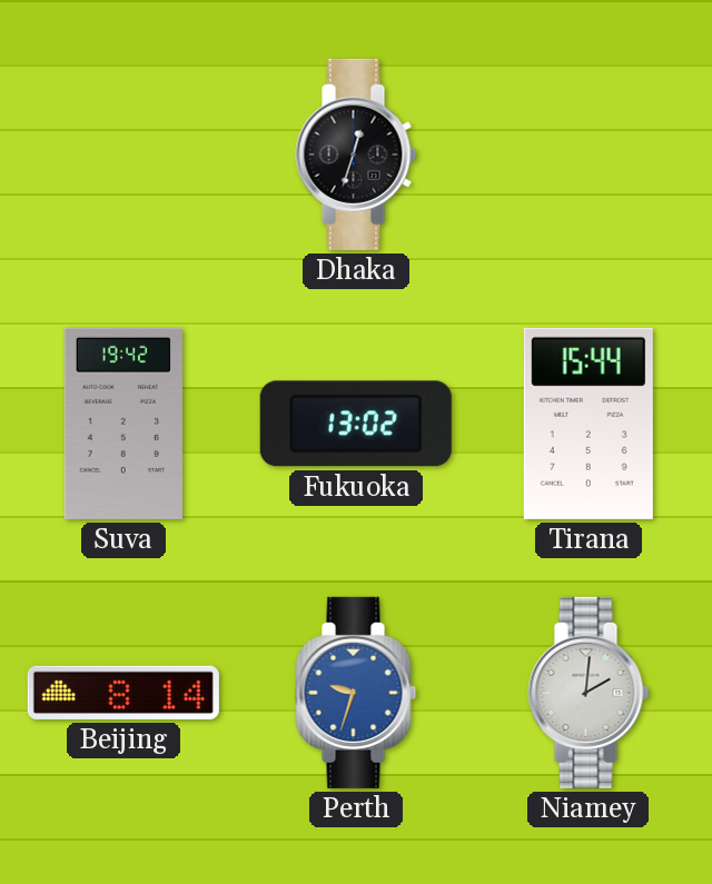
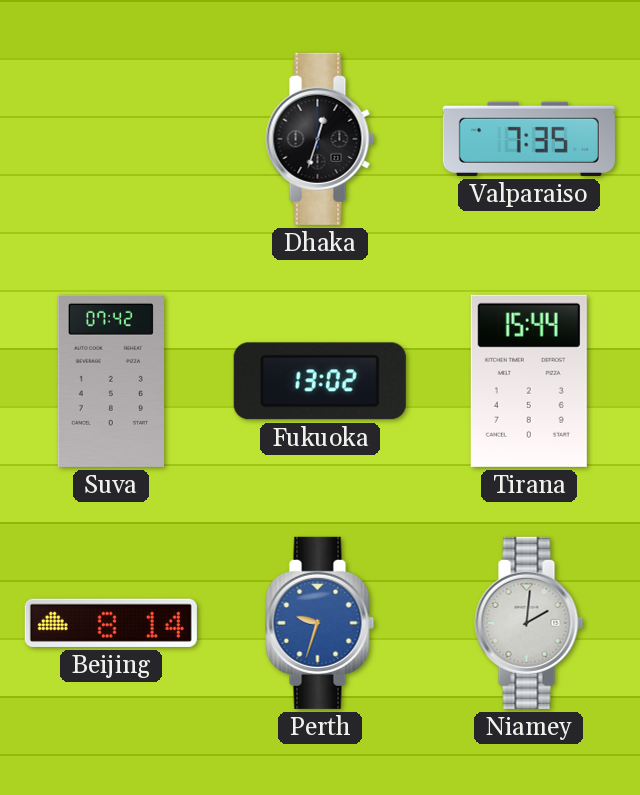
Valparaiso: none -> 7:35 (529, 139)
Suva: 19:42 -> 07:42 (111, 381)
